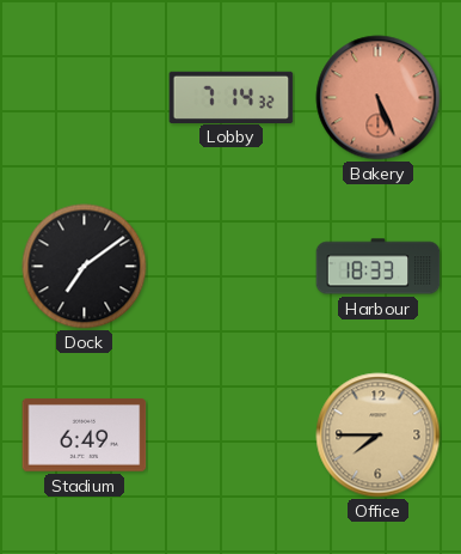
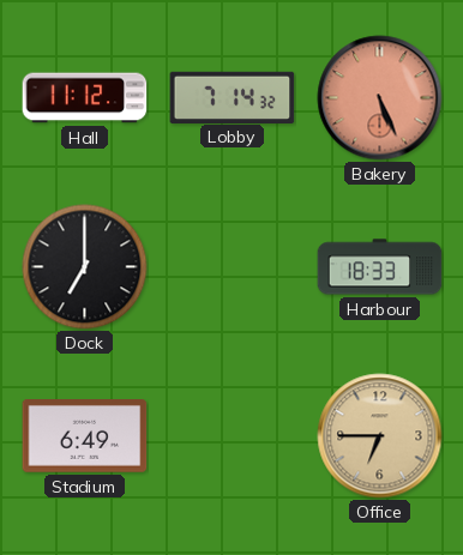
Hall: none -> 11:12 (85, 98)
Dock: 7:09 -> 7:00 (85, 267)
Office: 7:45 -> 6:45 (380, 436)
